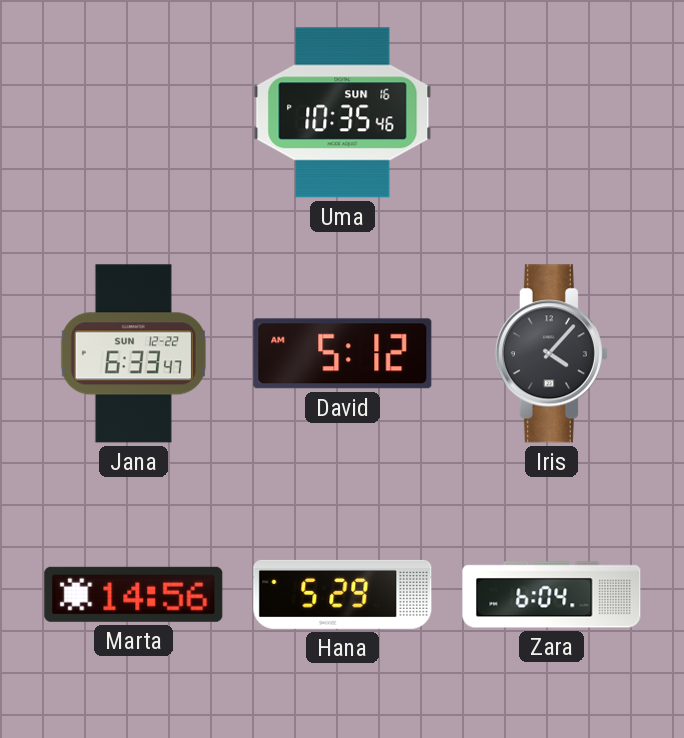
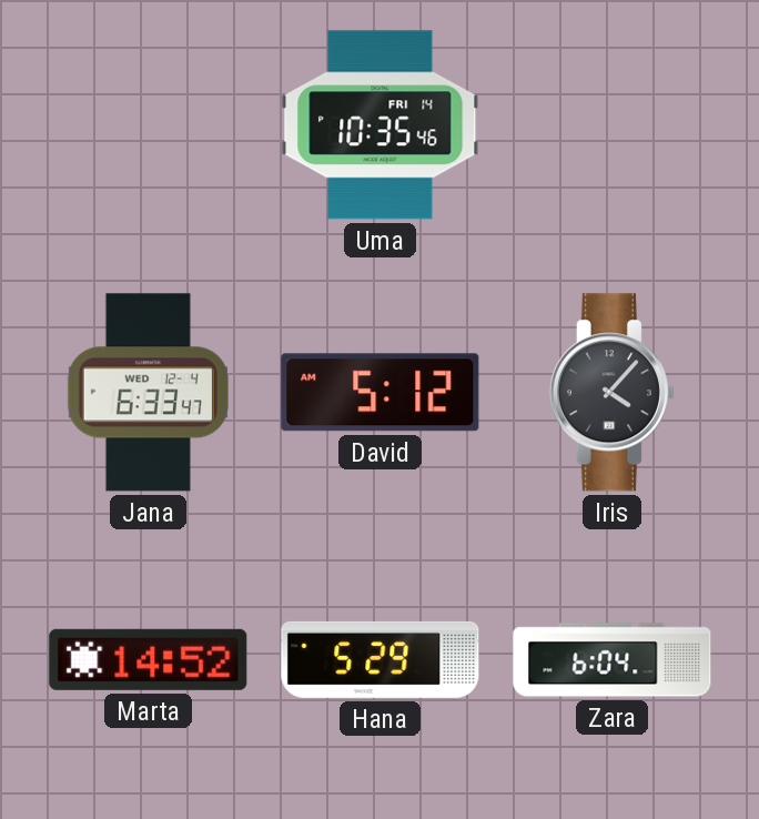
Uma date: SUN 16 -> FRI 14 (381, 125)
Jana date: SUN 12-22 -> WED 12-4 (148, 393)
Marta: 14:56 -> 14:52 (149, 659)
